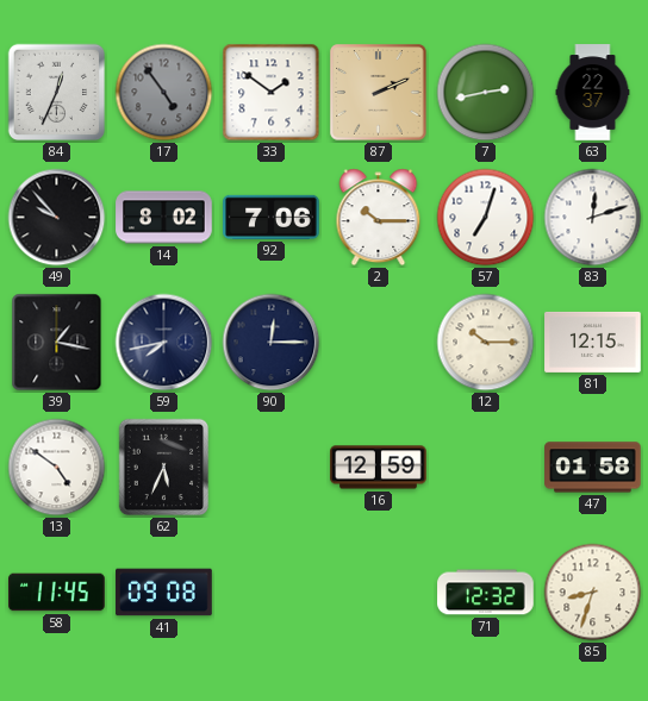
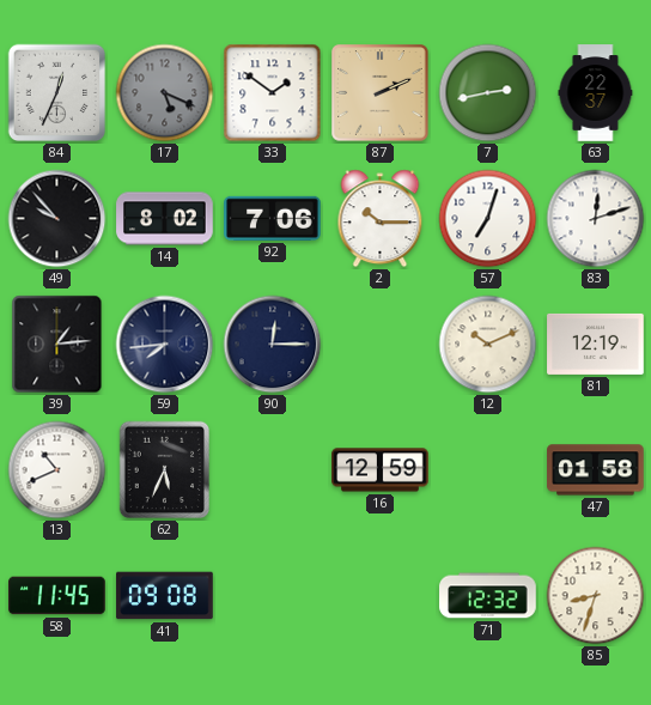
17: 4:54 -> 5:19 (165, 93)
39: 1:17 -> 1:14 (57, 345)
59: 7:43 -> 7:44 (165, 345)
12: 10:15 -> 10:11 (488, 345)
81: 12:15 -> 12:19 (596, 344)
13: 4:51 -> 10:41 (57, 470)
